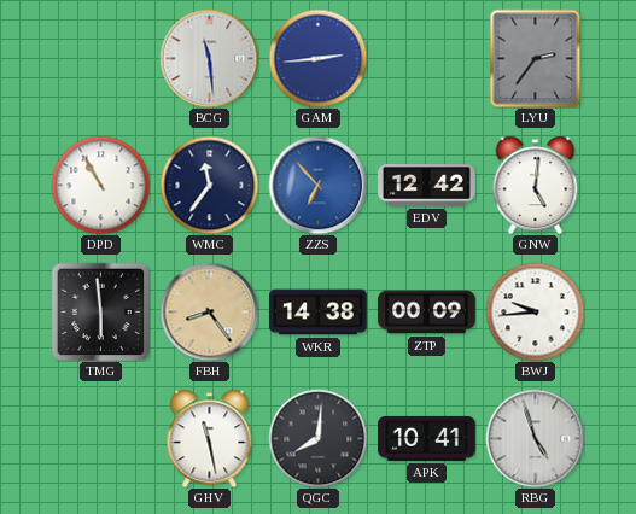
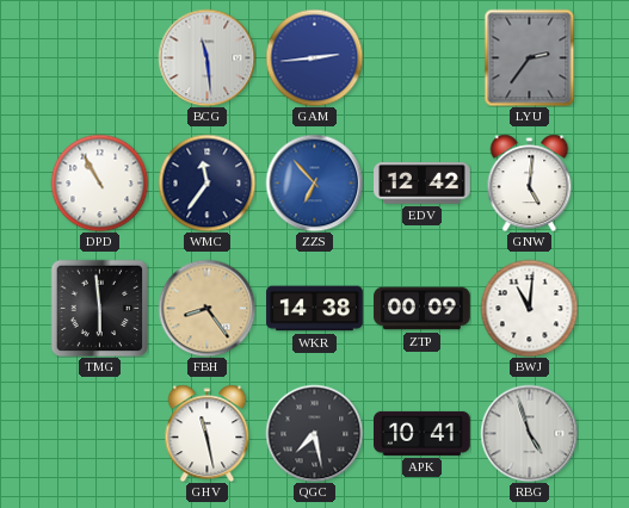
BWJ: 9:44 -> 11:01 (529, 308)
QGC: 8:01 -> 7:28 (314, 433)
